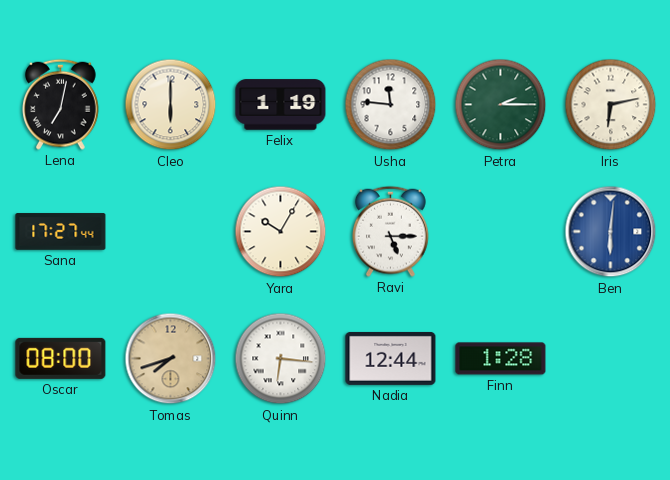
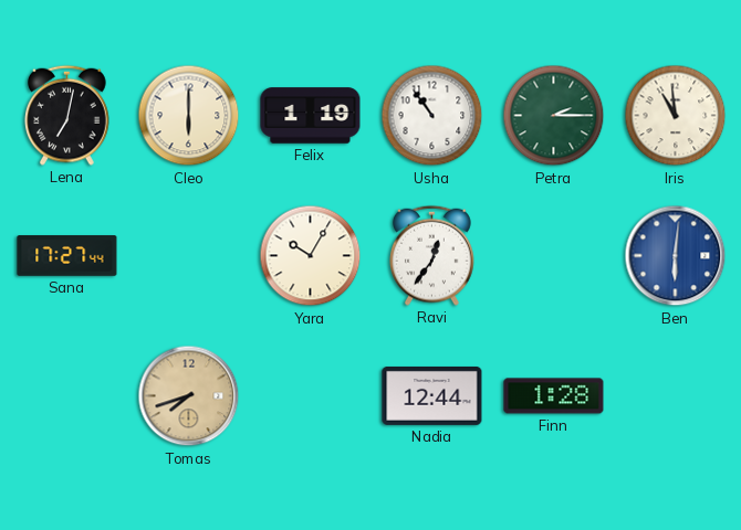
Usha: 11:46 -> 10:54 (432, 116)
Iris: 6:13 -> 10:59 (676, 116)
Ravi: 5:15 -> 12:36 (432, 255)
Oscar: 08:00 -> none (61, 358)
Quinn: 6:16 -> none (281, 359)
